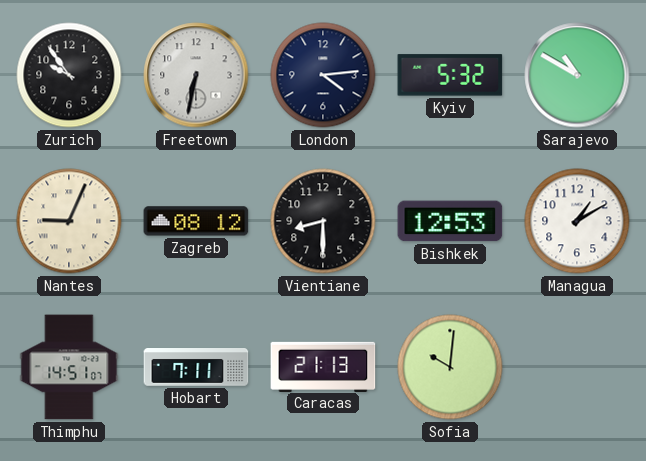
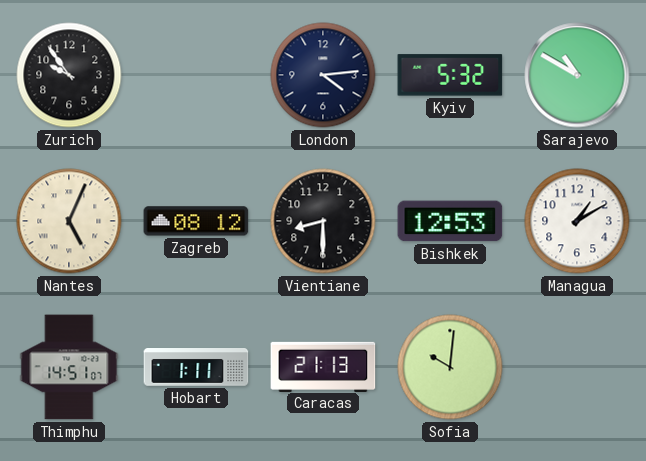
Freetown: 6:32 -> none (196, 75)
Nantes: 9:04 -> 5:04 (69, 221)
Hobart: 7:11 -> 1:11 (196, 367)
